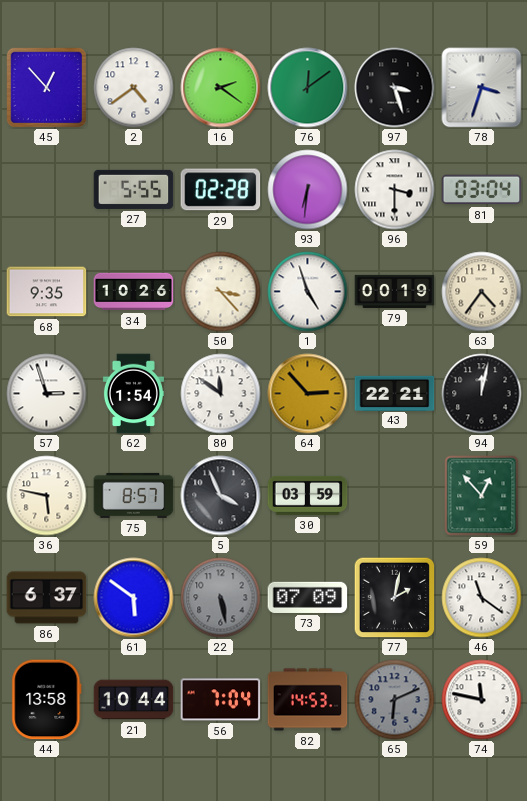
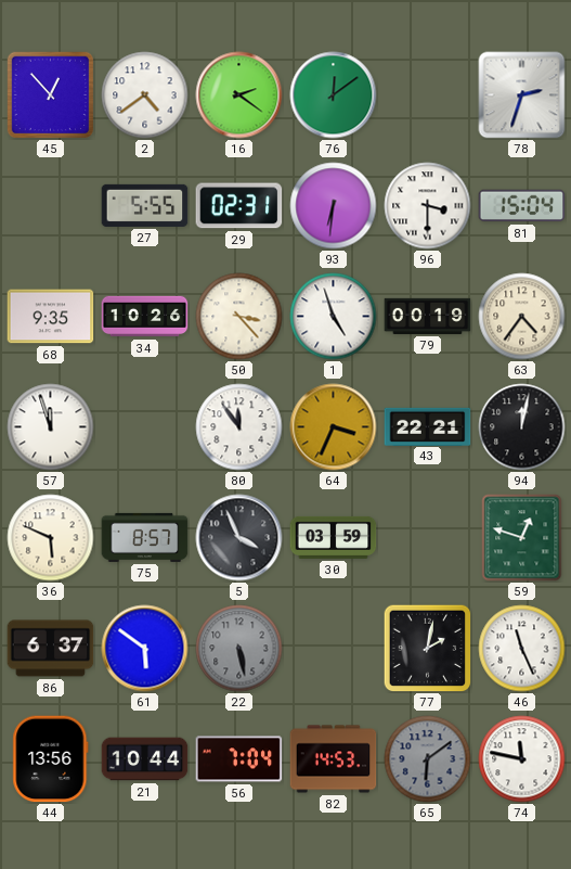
97: 3:27 -> none (395, 88)
78: 3:33 -> 2:33 (522, 95)
29: 02:28 -> 02:31 (239, 206)
81: 03:04 -> 15:04 (522, 206)
57: 2:57 -> 11:57 (51, 427)
62: 1:54 -> none (133, 394)
80: 11:51 -> 11:54 (239, 427)
64: 2:53 -> 3:34 (334, 427)
36: 5:47 -> 5:49 (51, 538)
59: 12:53 -> 12:48 (522, 538)
73: 07:09 -> none (308, 597)
46: 11:21 -> 11:26 (522, 649)
44: 13:58 -> 13:56 (51, 759)
65: 6:11 -> 6:09 (428, 759)
